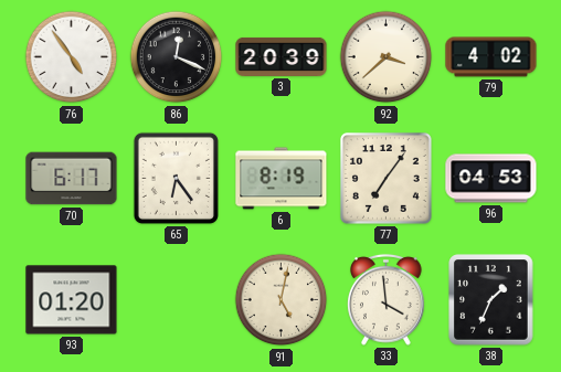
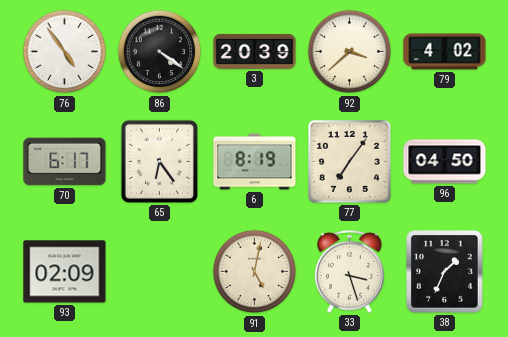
86: 12:19 -> 4:21 (160, 52)
96: 04:53 -> 04:50 (445, 162)
93: 01:20 -> 02:09 (65, 272)
33: 3:59 -> 3:27 (350, 271)
